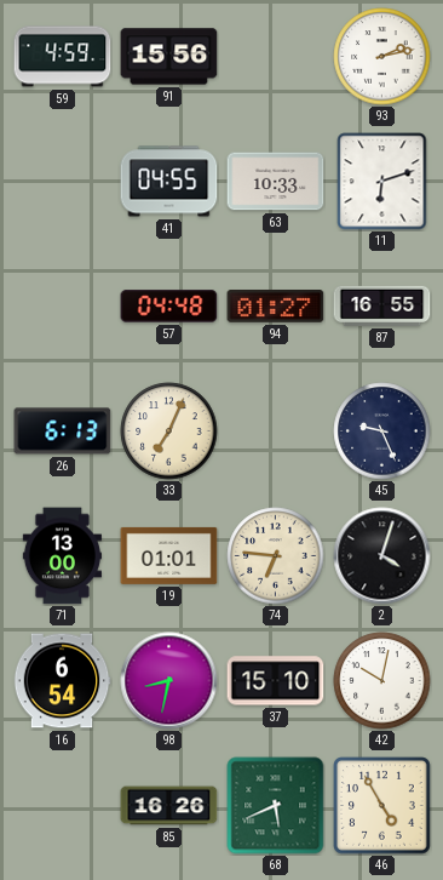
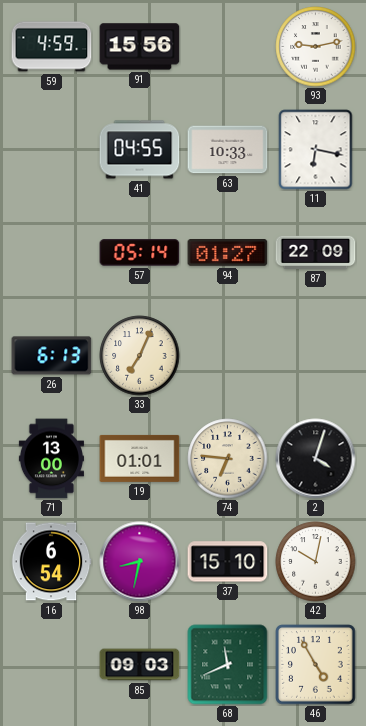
93: 2:13 -> 9:13 (316, 47)
11: 6:12 -> 6:17 (316, 150)
57: 04:48 -> 05:14 (140, 253)
87: 16:55 -> 22:09 (316, 252)
45: 9:26 -> none (382, 432)
85: 16:26 -> 09:03 (140, 665)
68: 5:41 -> 11:41 (228, 665)
